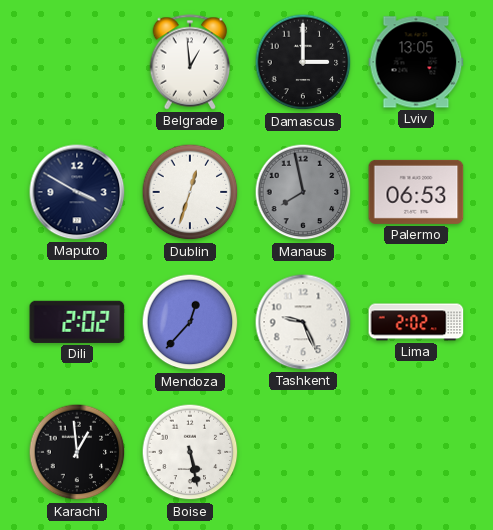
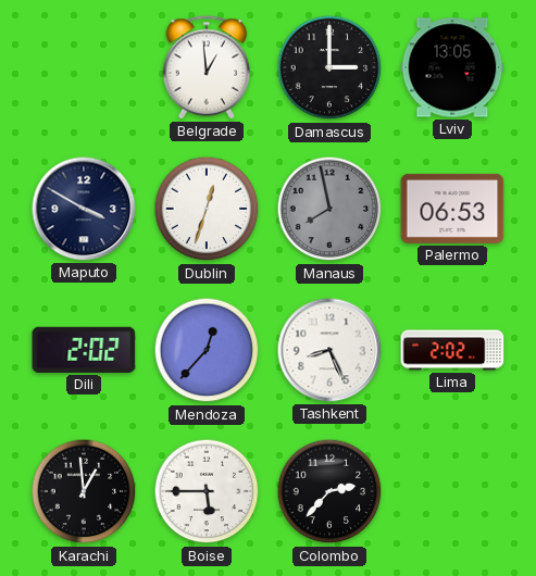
Tashkent: 9:26 -> 8:26 (329, 350)
Boise: 5:28 -> 5:45 (207, 491)
Colombo: none -> 2:37 (329, 491)
